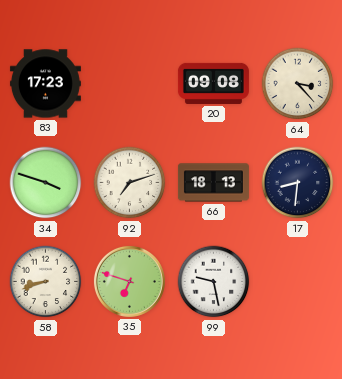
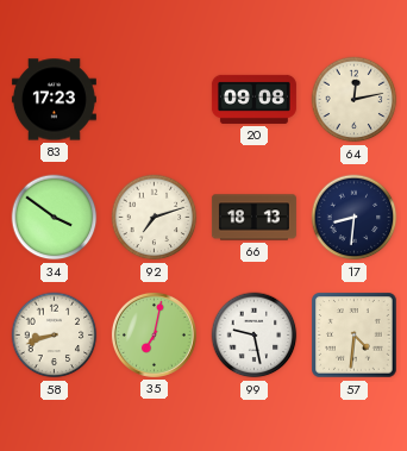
64: 3:23 -> 12:13 (355, 100)
34: 3:48 -> 3:51 (55, 218)
35: 6:48 -> 7:02 (154, 334)
57: none -> 4:31 (355, 336)
